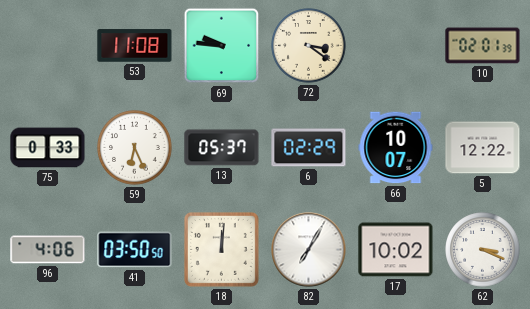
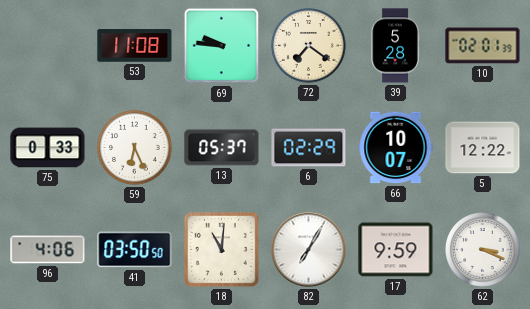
72: 3:21 -> 7:21 (309, 46)
39: none -> 5:28 (395, 46)
18: 12:01 -> 11:01 (221, 249)
17: 10:02 -> 9:59 (396, 250)
